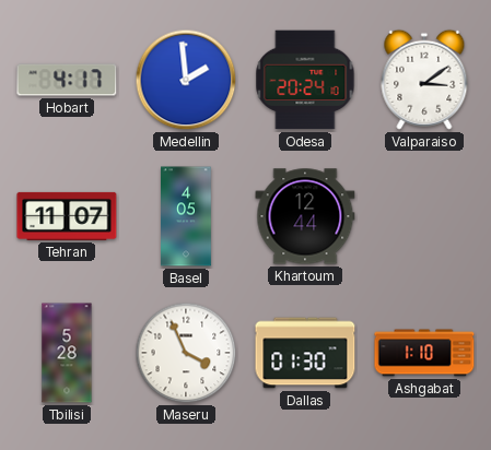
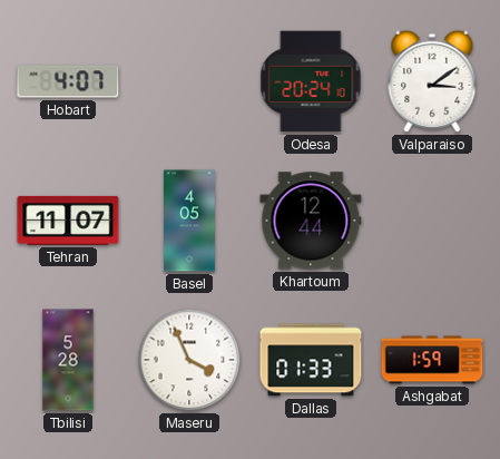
Hobart: 4:17 -> 4:07 (68, 81)
Medellin: 1:59 -> none (186, 80)
Dallas: 01:30 -> 01:33 (311, 360)
Ashgabat: 1:10 -> 1:59 (432, 360)
